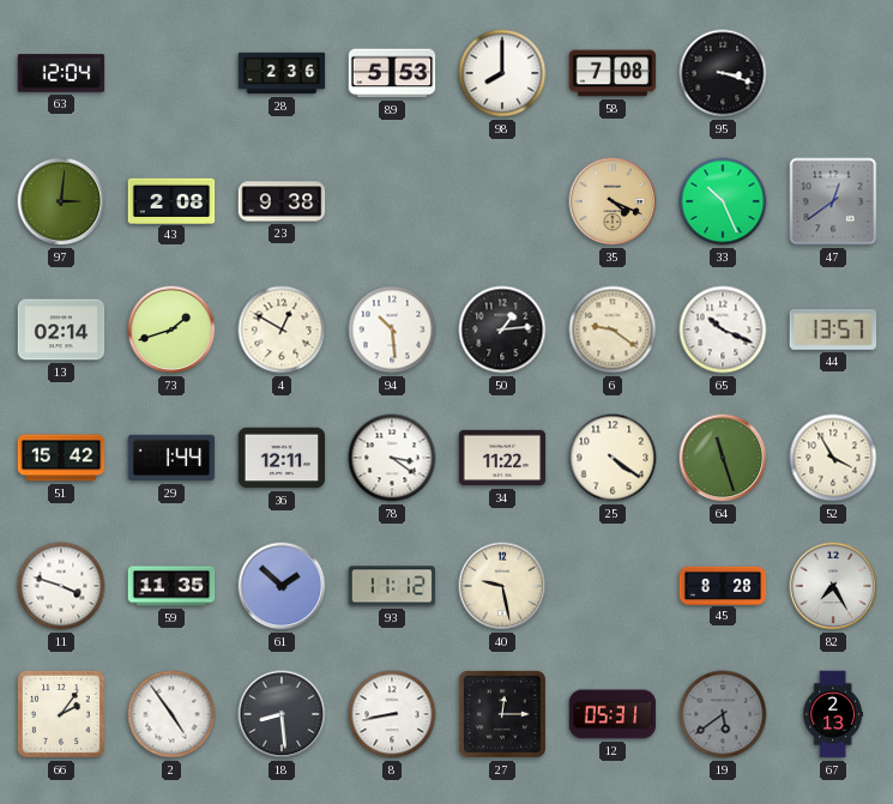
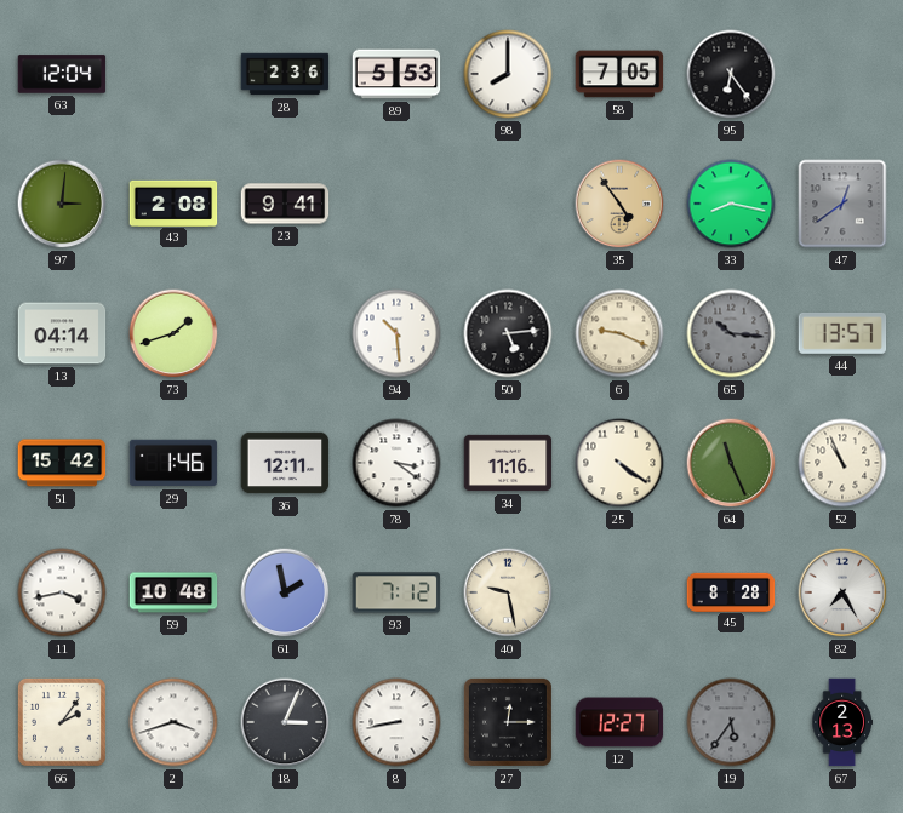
58: 7:08 -> 7:05 (619, 74)
95: 3:18 -> 6:24 (731, 74)
23: 9:38 -> 9:41 (285, 204)
35: 4:19 -> 4:54 (619, 204)
33: 10:26 -> 8:17 (731, 204)
13: 02:14 -> 04:14 (62, 333)
4: 12:50 -> none (282, 330)
50: 1:14 -> 5:14 (508, 333)
6: 9:21 -> 9:19 (619, 333)
65: 10:19 -> 10:16 (731, 333)
65 dial: white -> grey (731, 333)
29: 1:44 -> 1:46 (173, 463)
34: 11:22 -> 11:16 (508, 463)
64: 11:27 -> 11:26 (731, 463)
52: 3:55 -> 10:56 (842, 463)
11: 3:48 -> 3:43 (62, 592)
59: 11:35 -> 10:48 (173, 592)
61: 1:52 -> 1:58 (285, 592)
93: 11:12 -> 7:12 (396, 592)
2: 4:54 -> 3:42 (173, 722)
18: 8:29 -> 3:04 (285, 722)
12: 05:31 -> 12:27 (619, 722)
19: 5:39 -> 5:36 (731, 722)
